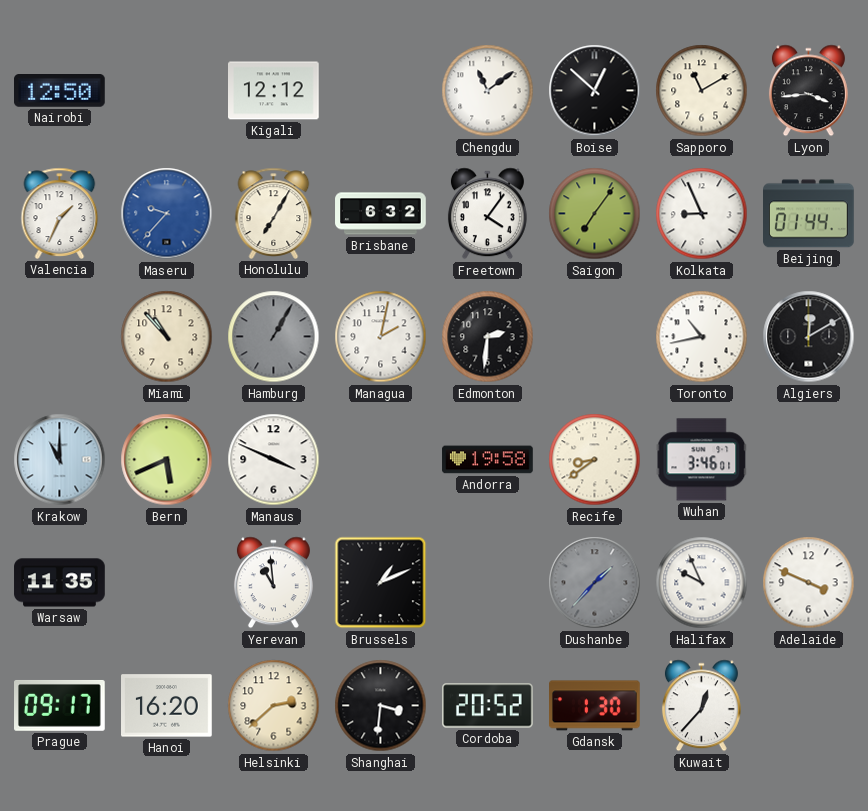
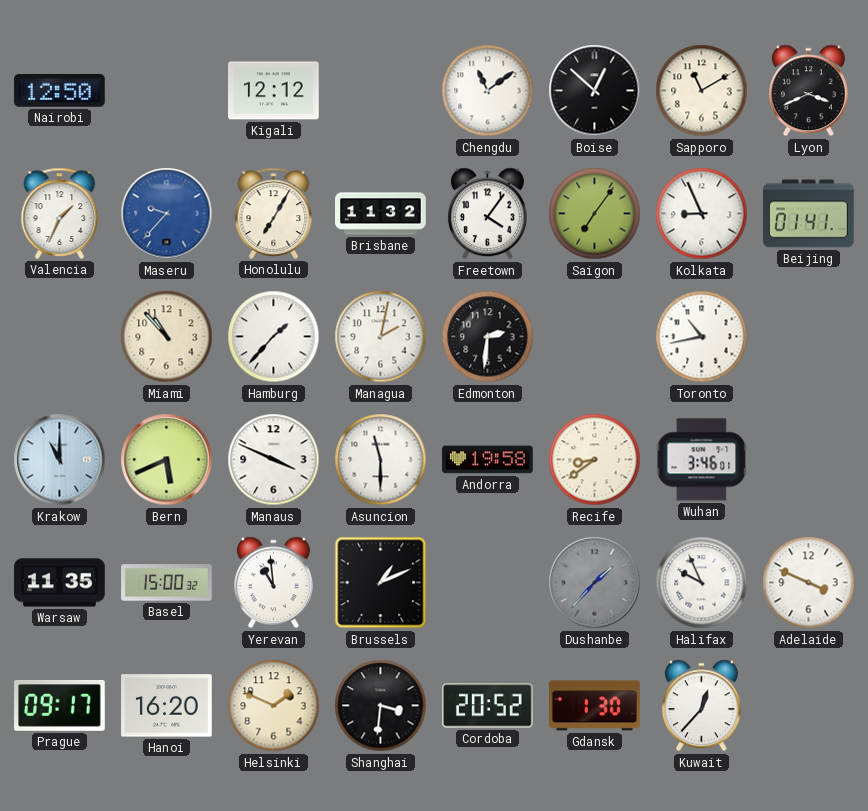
Lyon: 3:44 -> 3:41 (808, 91)
Brisbane: 6:32 -> 11:32 (381, 214)
Beijing: 01:44 -> 01:41 (809, 214)
Hamburg: 1:05 -> 1:37 (274, 337)
Hamburg dial: grey -> white (274, 337)
Algiers: 12:10 -> none (809, 337)
Asuncion: none -> 11:30 (381, 460)
Basel: none -> 15:00 (167, 583)
Helsinki: 2:38 -> 1:49 (274, 706)
